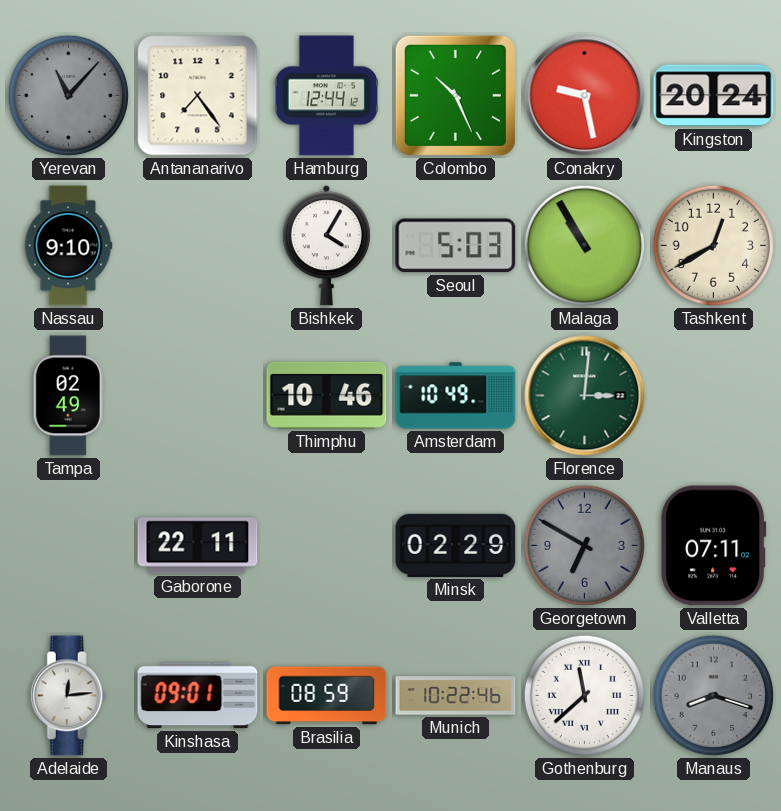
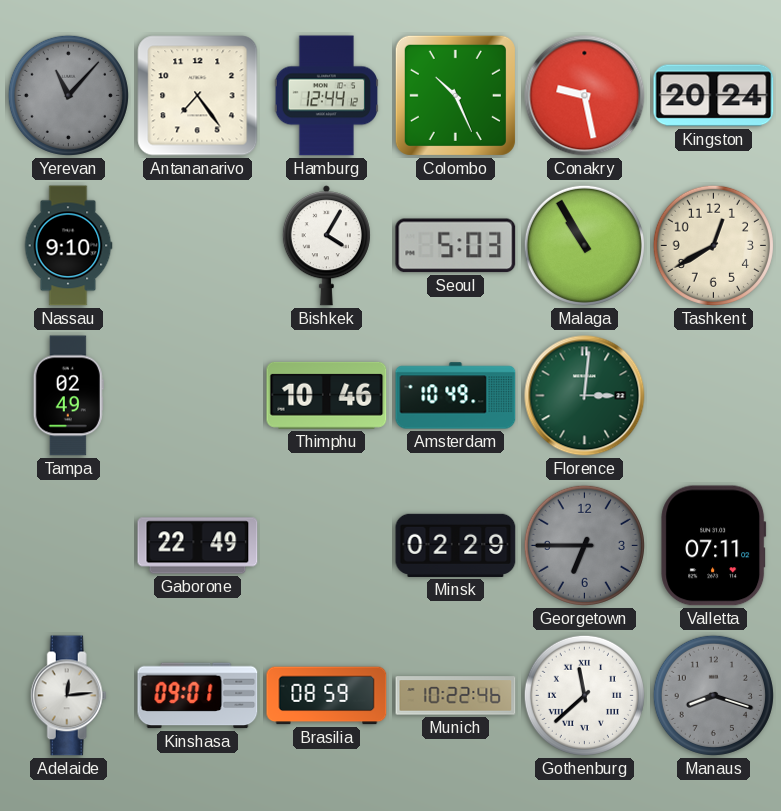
Gaborone: 22:11 -> 22:49 (198, 546)
Georgetown: 6:50 -> 6:45 (584, 545)
